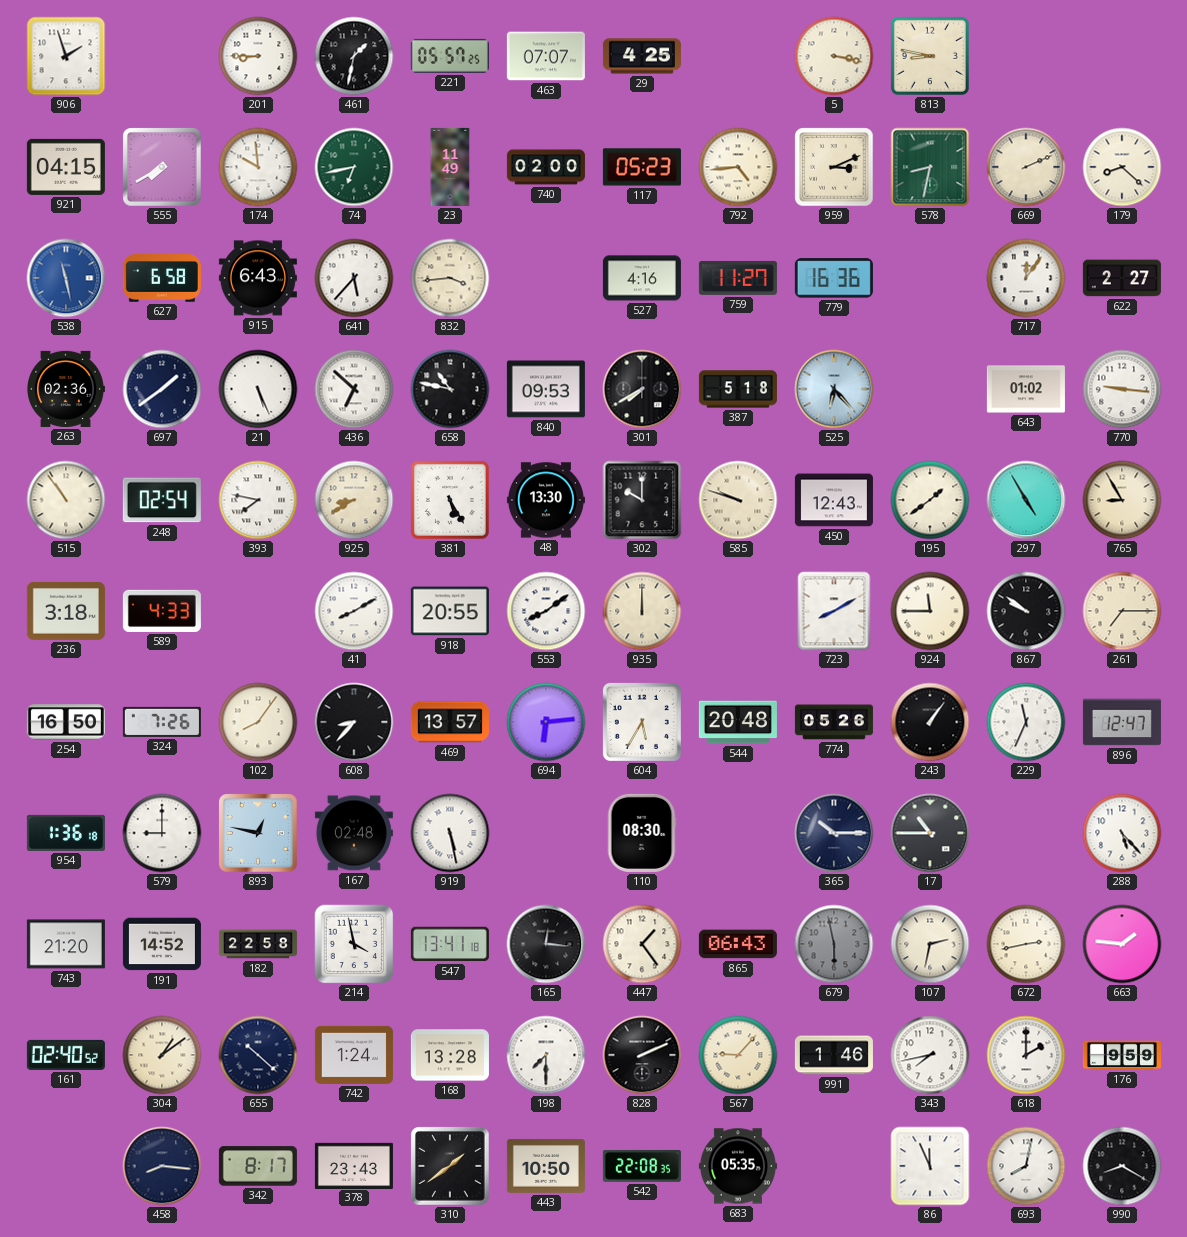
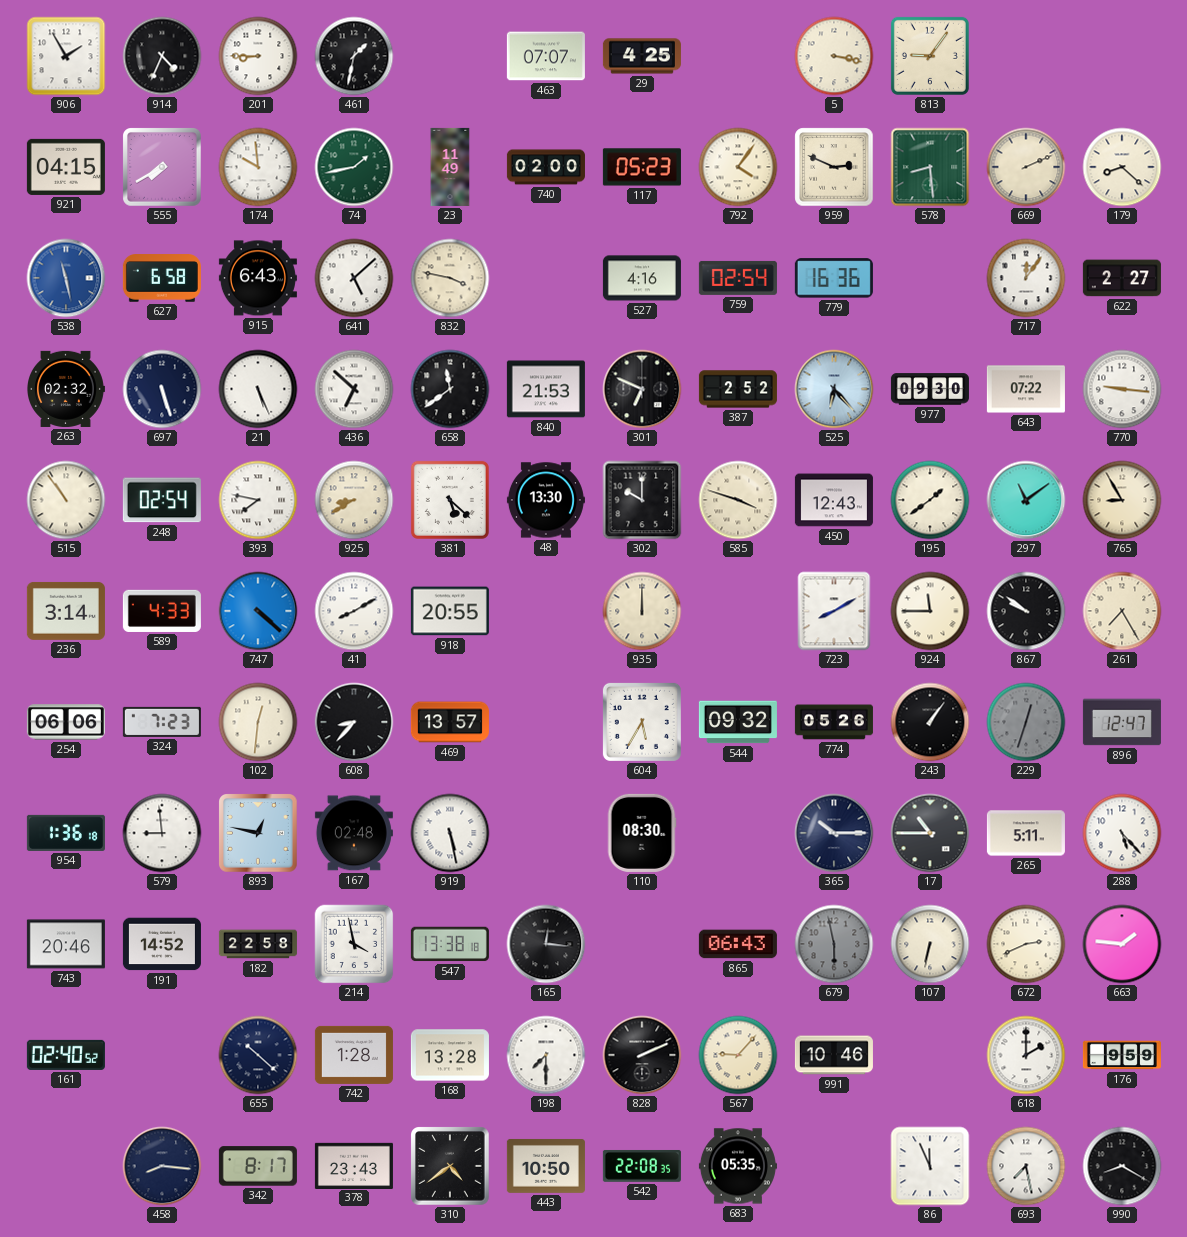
906: 1:57 -> 1:55 (66, 56)
914: none -> 4:34 (162, 56)
221: 05:57 -> none (450, 56)
813: 8:47 -> 9:06 (930, 56)
74: 6:43 -> 1:43 (354, 167)
792: 4:44 -> 4:06 (738, 167)
959: 3:11 -> 2:49 (834, 167)
578: 8:32 -> 8:29 (930, 167)
641: 5:37 -> 5:08 (354, 278)
832: 3:44 -> 3:47 (450, 278)
759: 11:27 -> 02:54 (738, 278)
263: 02:36 -> 02:32 (66, 389)
697: 1:39 -> 5:27 (162, 389)
658: 10:47 -> 11:39 (450, 389)
840: 09:53 -> 21:53 (546, 389)
301: 7:40 -> 6:49 (642, 389)
387: 5:18 -> 2:52 (738, 389)
977: none -> 09:30 (930, 389)
643: 01:02 -> 07:22 (1026, 389)
381: 5:25 -> 5:22 (450, 500)
585: 9:48 -> 3:48 (738, 500)
297: 4:55 -> 11:09 (1026, 500)
236: 3:18 -> 3:14 (66, 611)
747: none -> 4:22 (258, 611)
553: 8:09 -> none (546, 611)
261: 7:15 -> 7:25 (1122, 611)
254: 16:50 -> 06:06 (66, 722)
324: 7:26 -> 7:23 (162, 722)
102: 8:06 -> 12:31 (258, 722)
694: 6:14 -> none (546, 722)
544: 20:48 -> 09:32 (738, 722)
229: 11:34 -> 12:33 (1026, 722)
229 dial: white -> grey (1026, 722)
579: 9:00 -> 8:59 (162, 833)
265: none -> 5:11 (1026, 833)
743: 21:20 -> 20:46 (66, 944)
547: 13:41 -> 13:38 (450, 944)
447: 1:24 -> none (642, 944)
107: 2:32 -> 6:32 (930, 944)
672: 2:43 -> 2:41 (1026, 944)
304: 1:09 -> none (162, 1055)
742: 1:24 -> 1:28 (354, 1055)
991: 1:46 -> 10:46 (834, 1055)
343: 7:43 -> none (930, 1055)
310: 1:39 -> 4:39 (451, 1167)
693: 8:02 -> 7:28 (1026, 1166)
